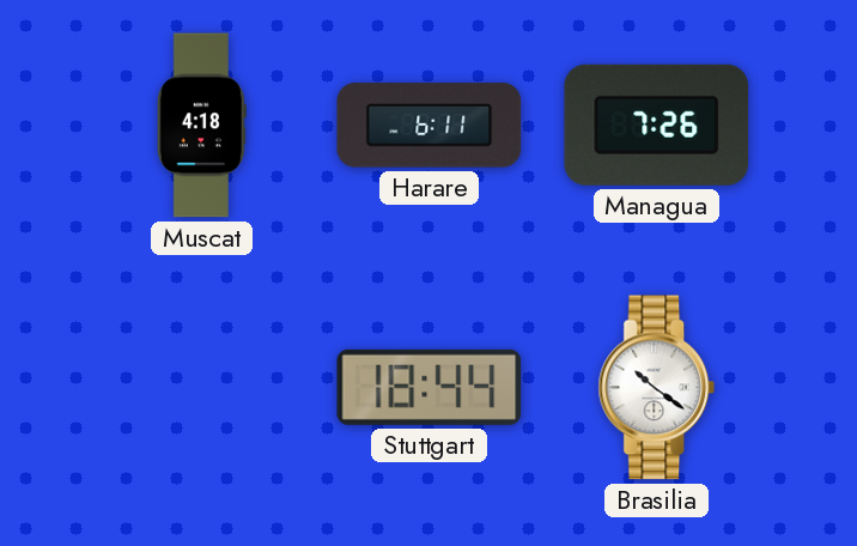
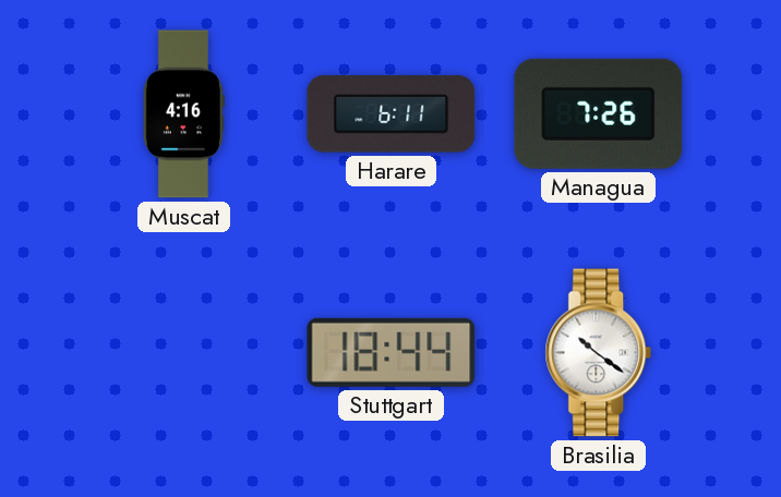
Muscat: 4:18 -> 4:16 (183, 114)
